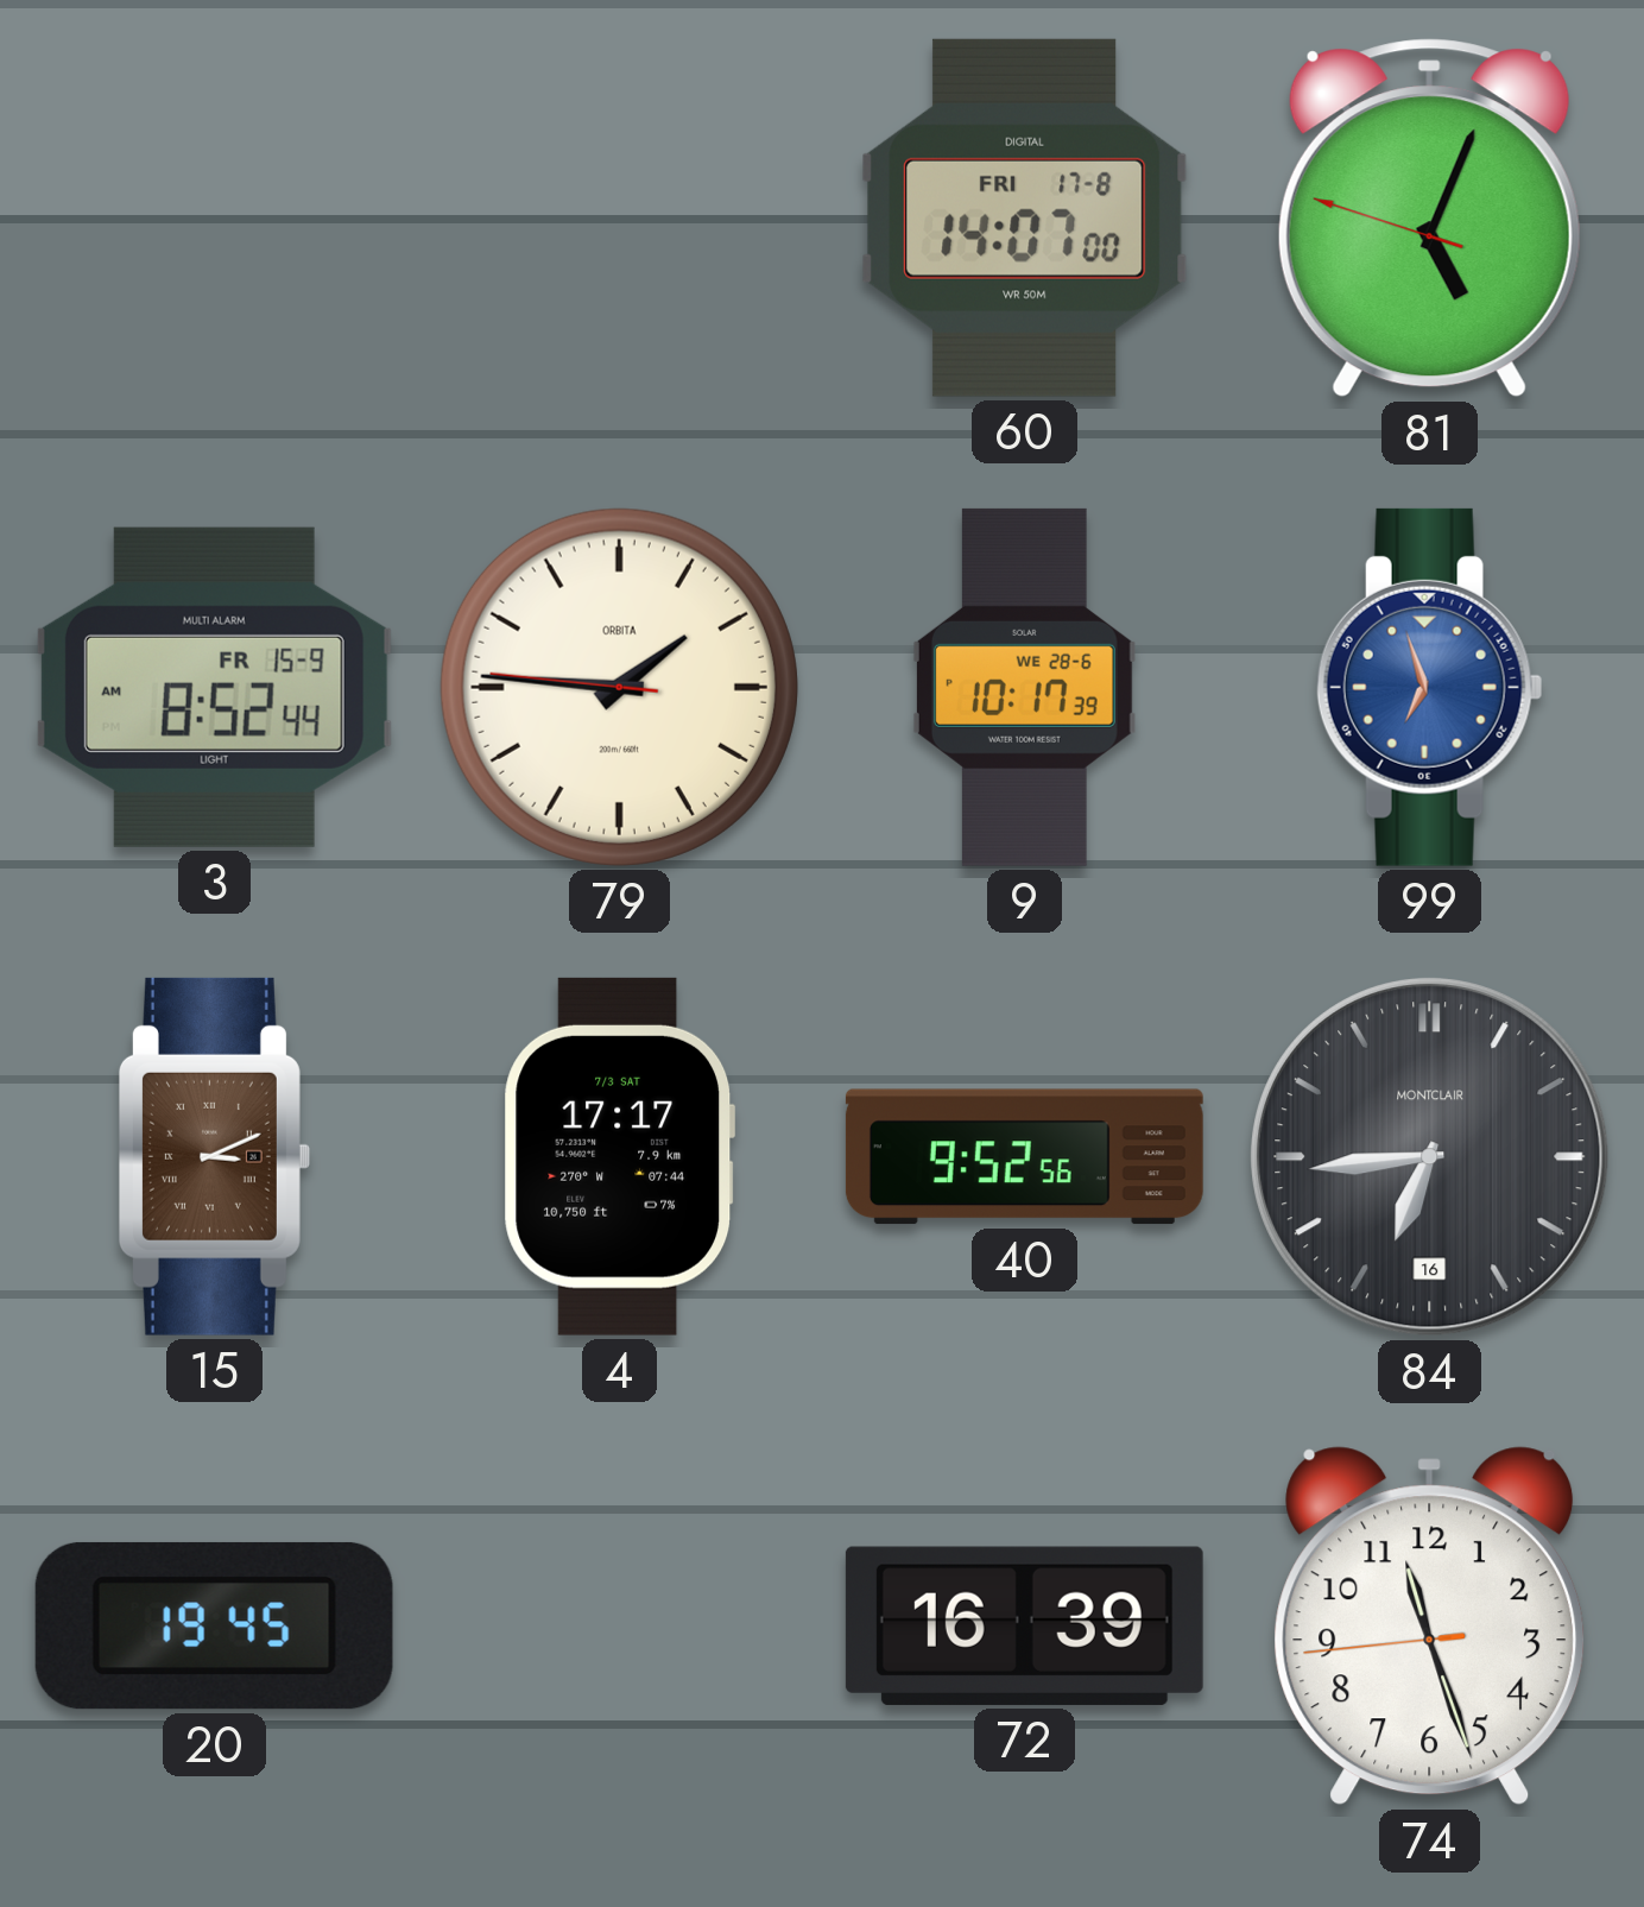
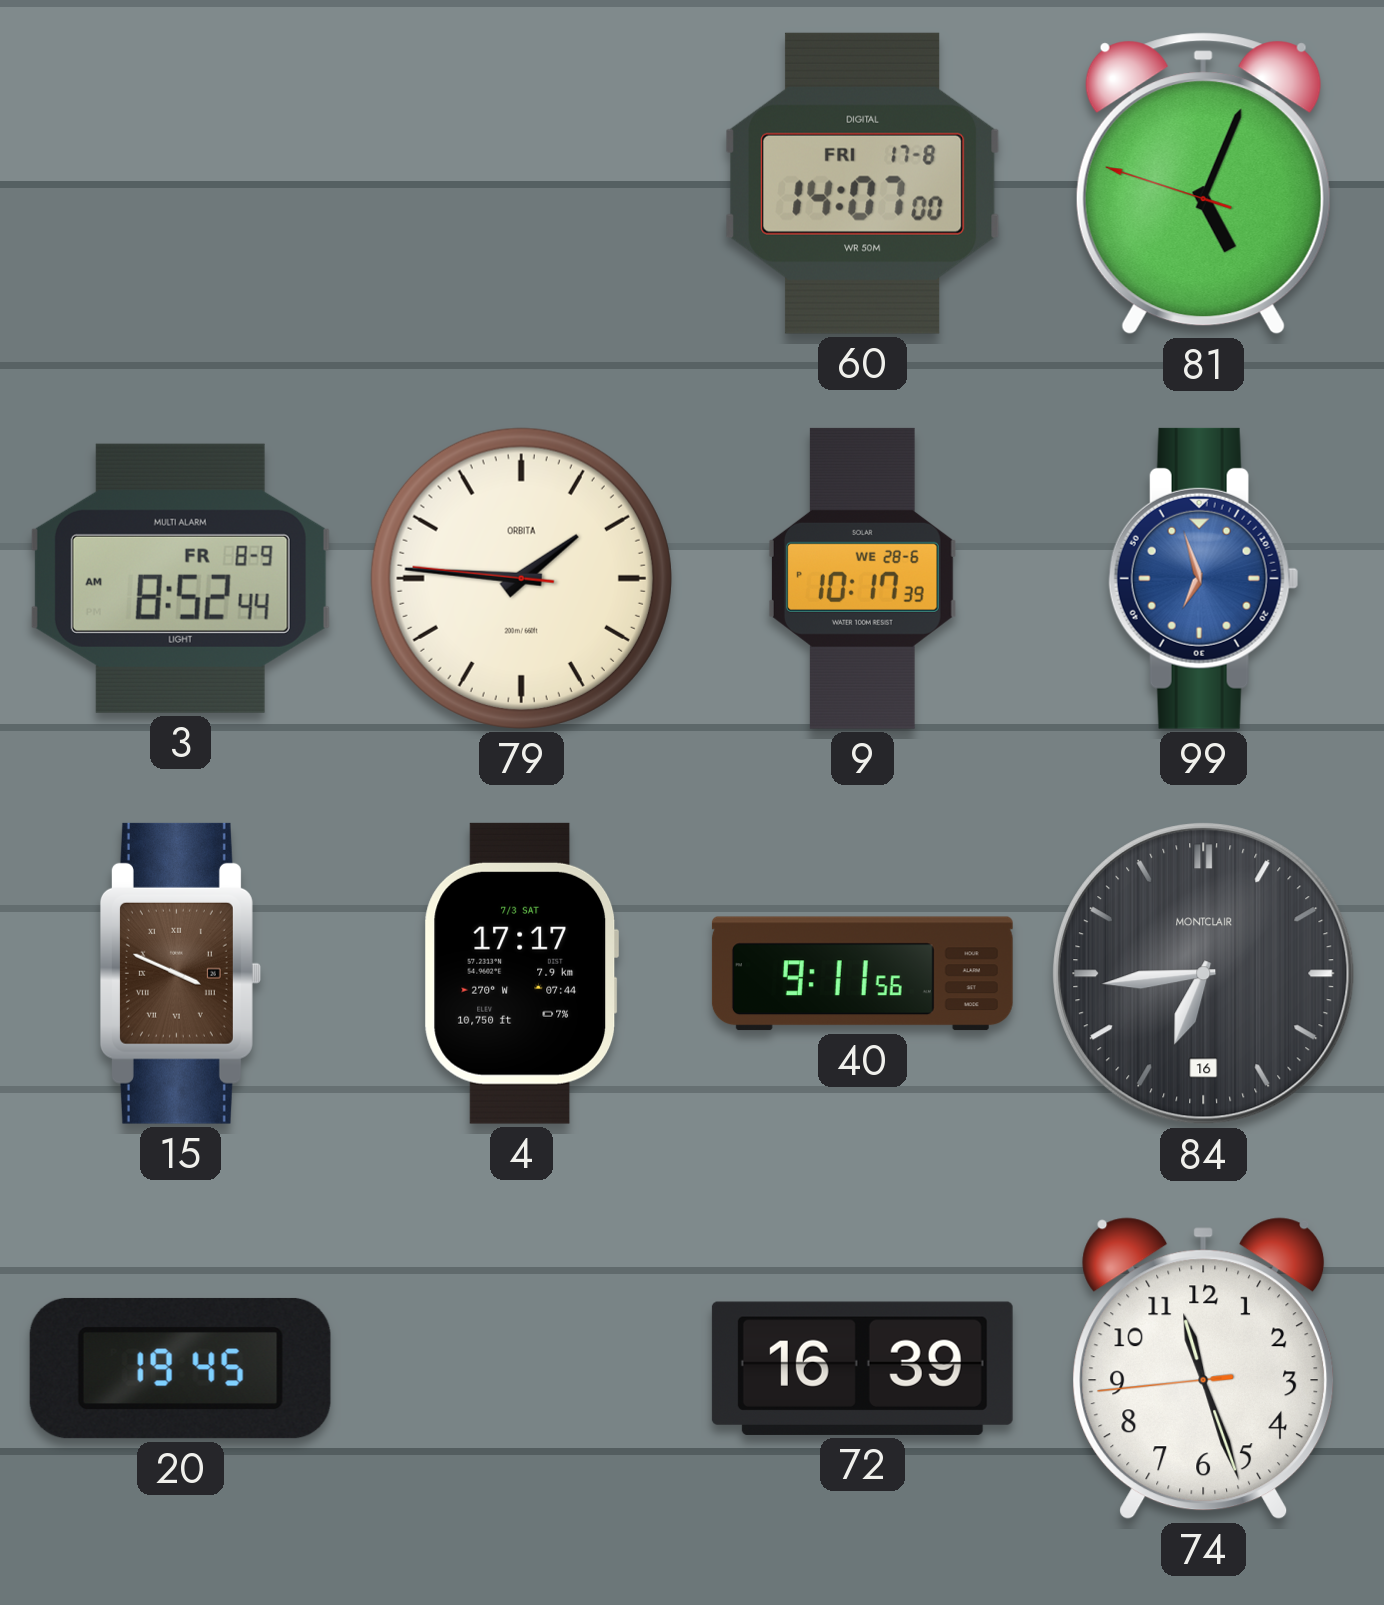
3 date: FR 15-9 -> FR 8-9 (180, 578)
15: 3:11 -> 3:49 (180, 973)
40: 9:52 -> 9:11 (862, 974)
